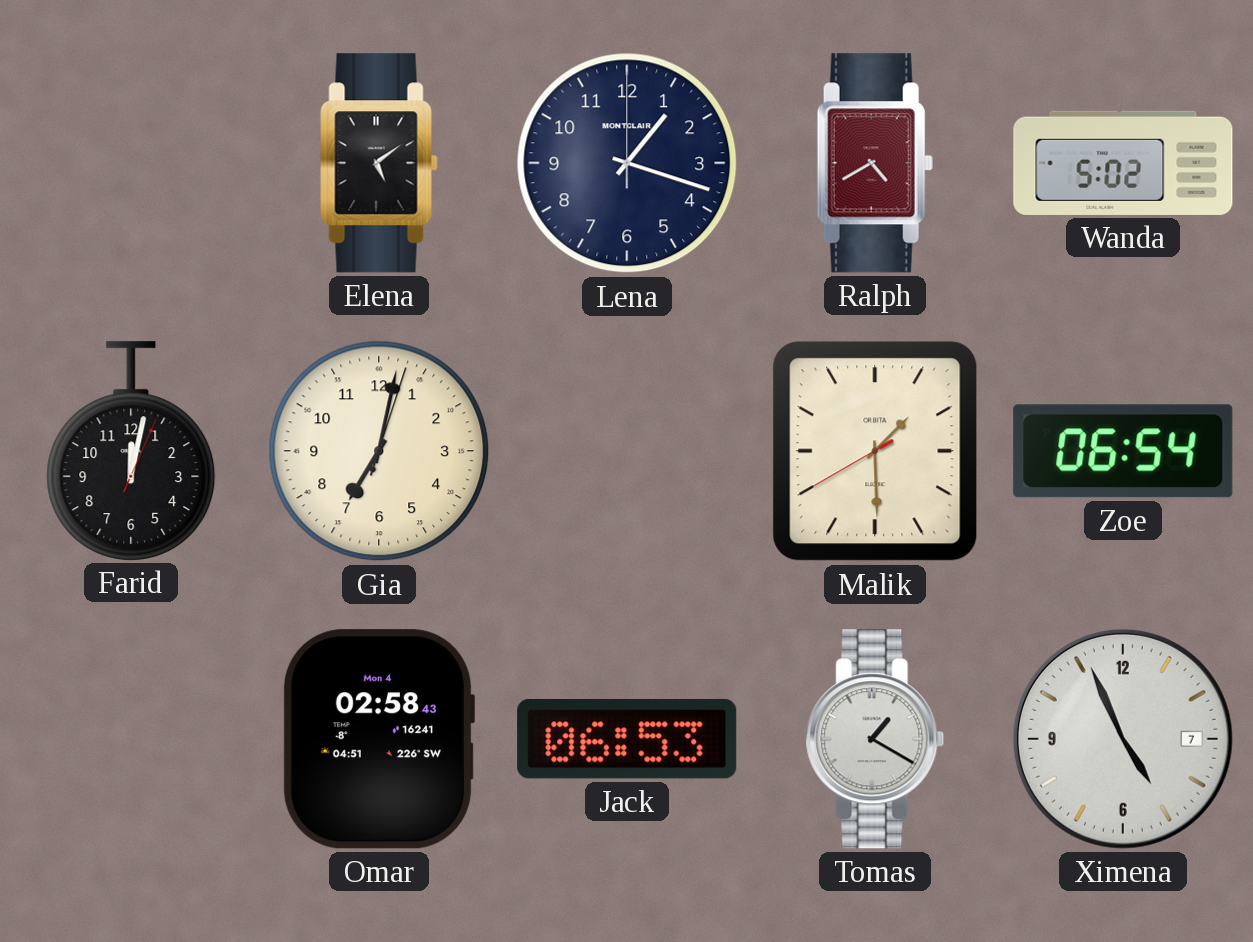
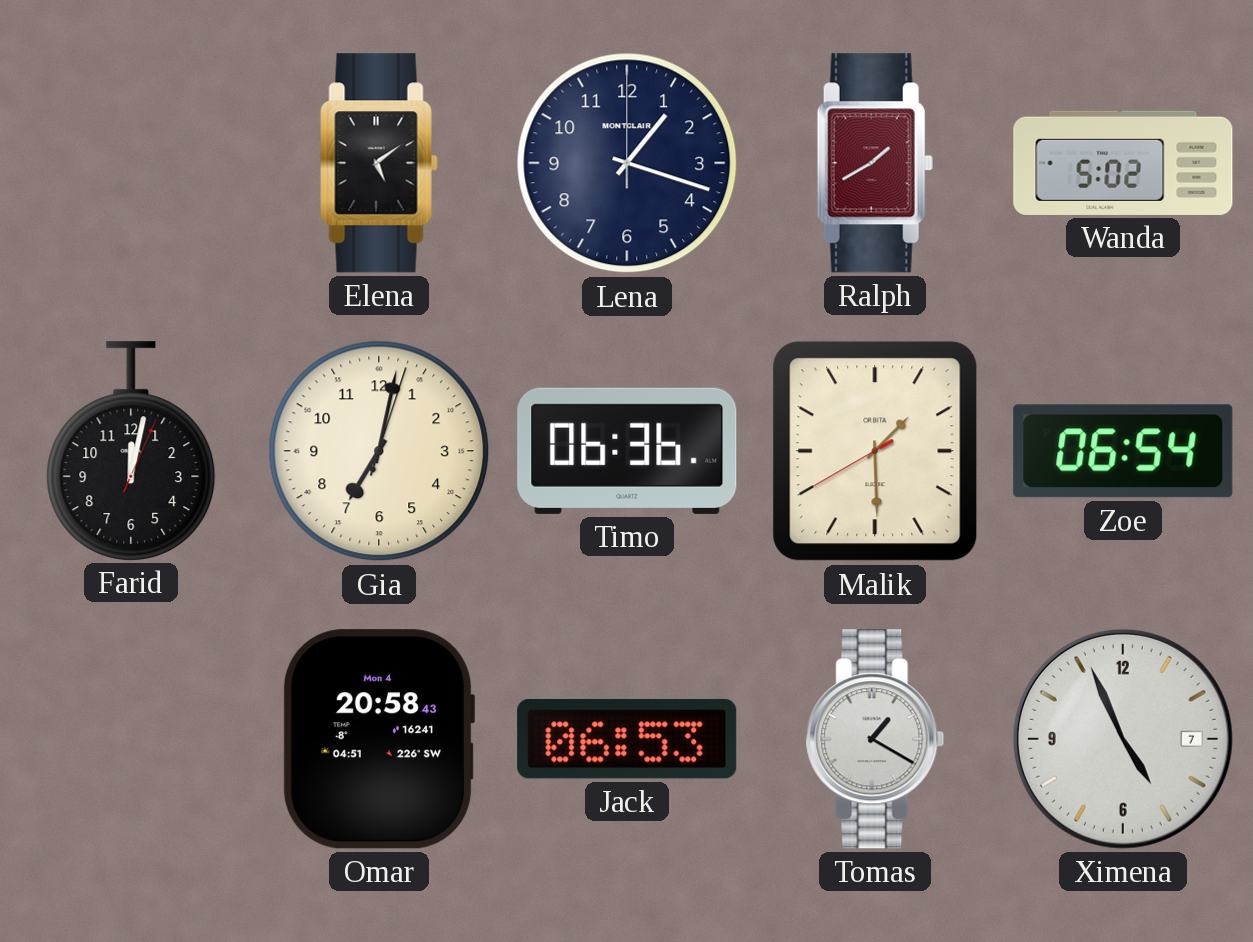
Ralph: 4:40 -> 1:40 (875, 163)
Timo: none -> 06:36 (627, 451)
Omar: 02:58 -> 20:58 (378, 739)
